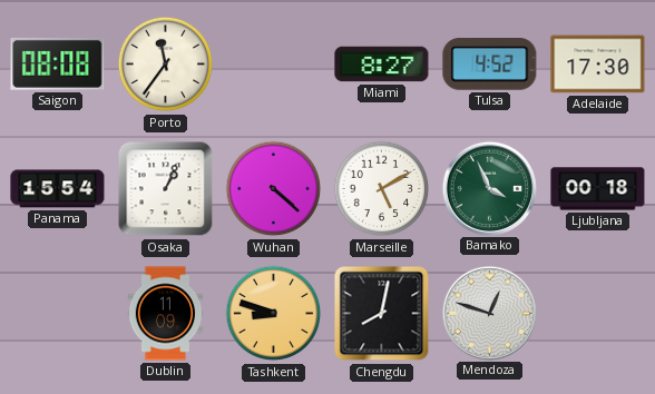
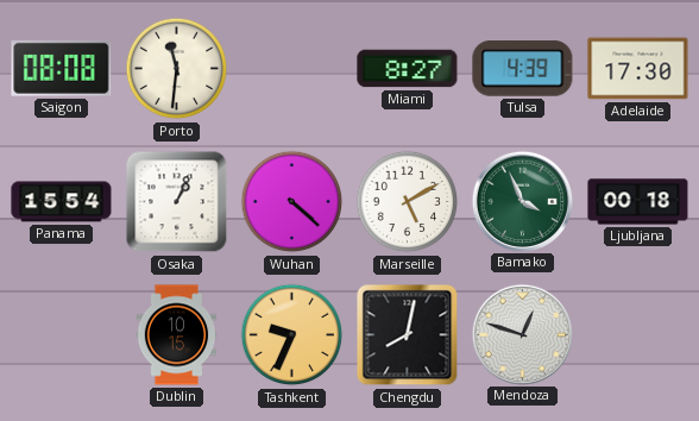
Porto: 11:36 -> 11:31 (177, 69)
Tulsa: 4:52 -> 4:39 (523, 69)
Dublin: 11:09 -> 10:15 (177, 335)
Tashkent: 8:48 -> 9:34 (292, 335)
